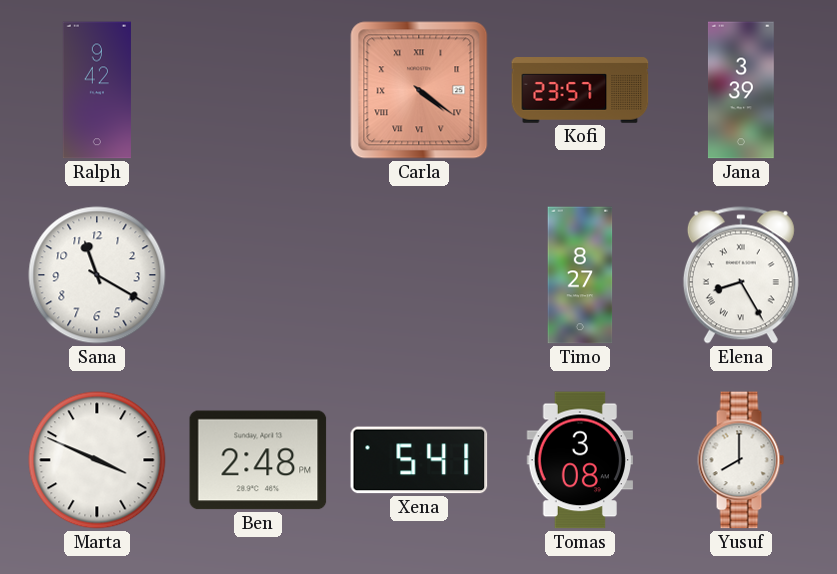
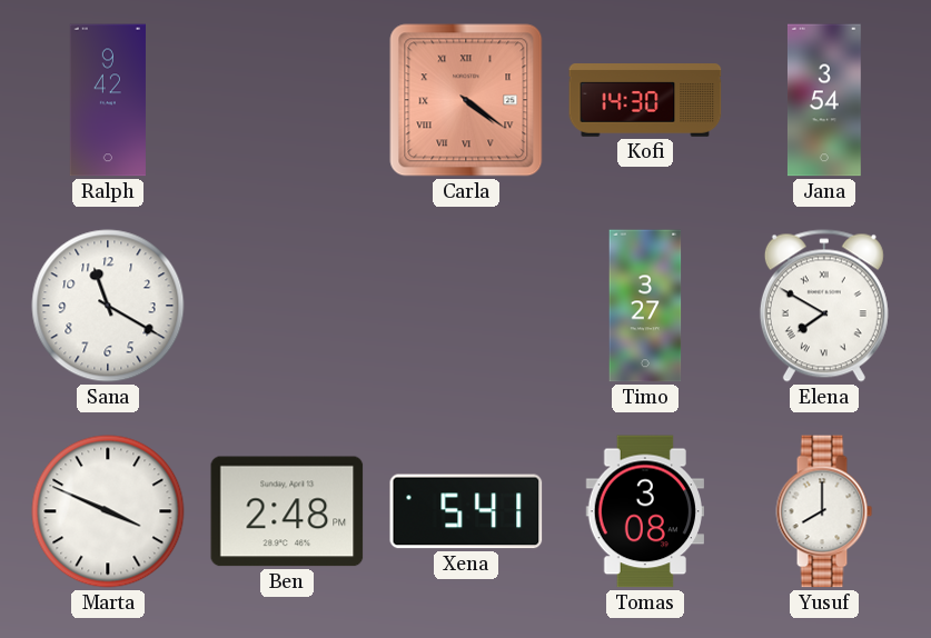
Kofi: 23:57 -> 14:30 (645, 100)
Jana: 3:39 -> 3:54 (824, 100)
Timo: 8:27 -> 3:27 (645, 306)
Elena: 8:25 -> 7:50 (824, 306)
